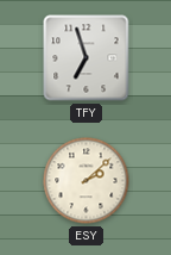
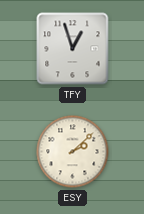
TFY: 6:57 -> 12:57 (73, 49)
